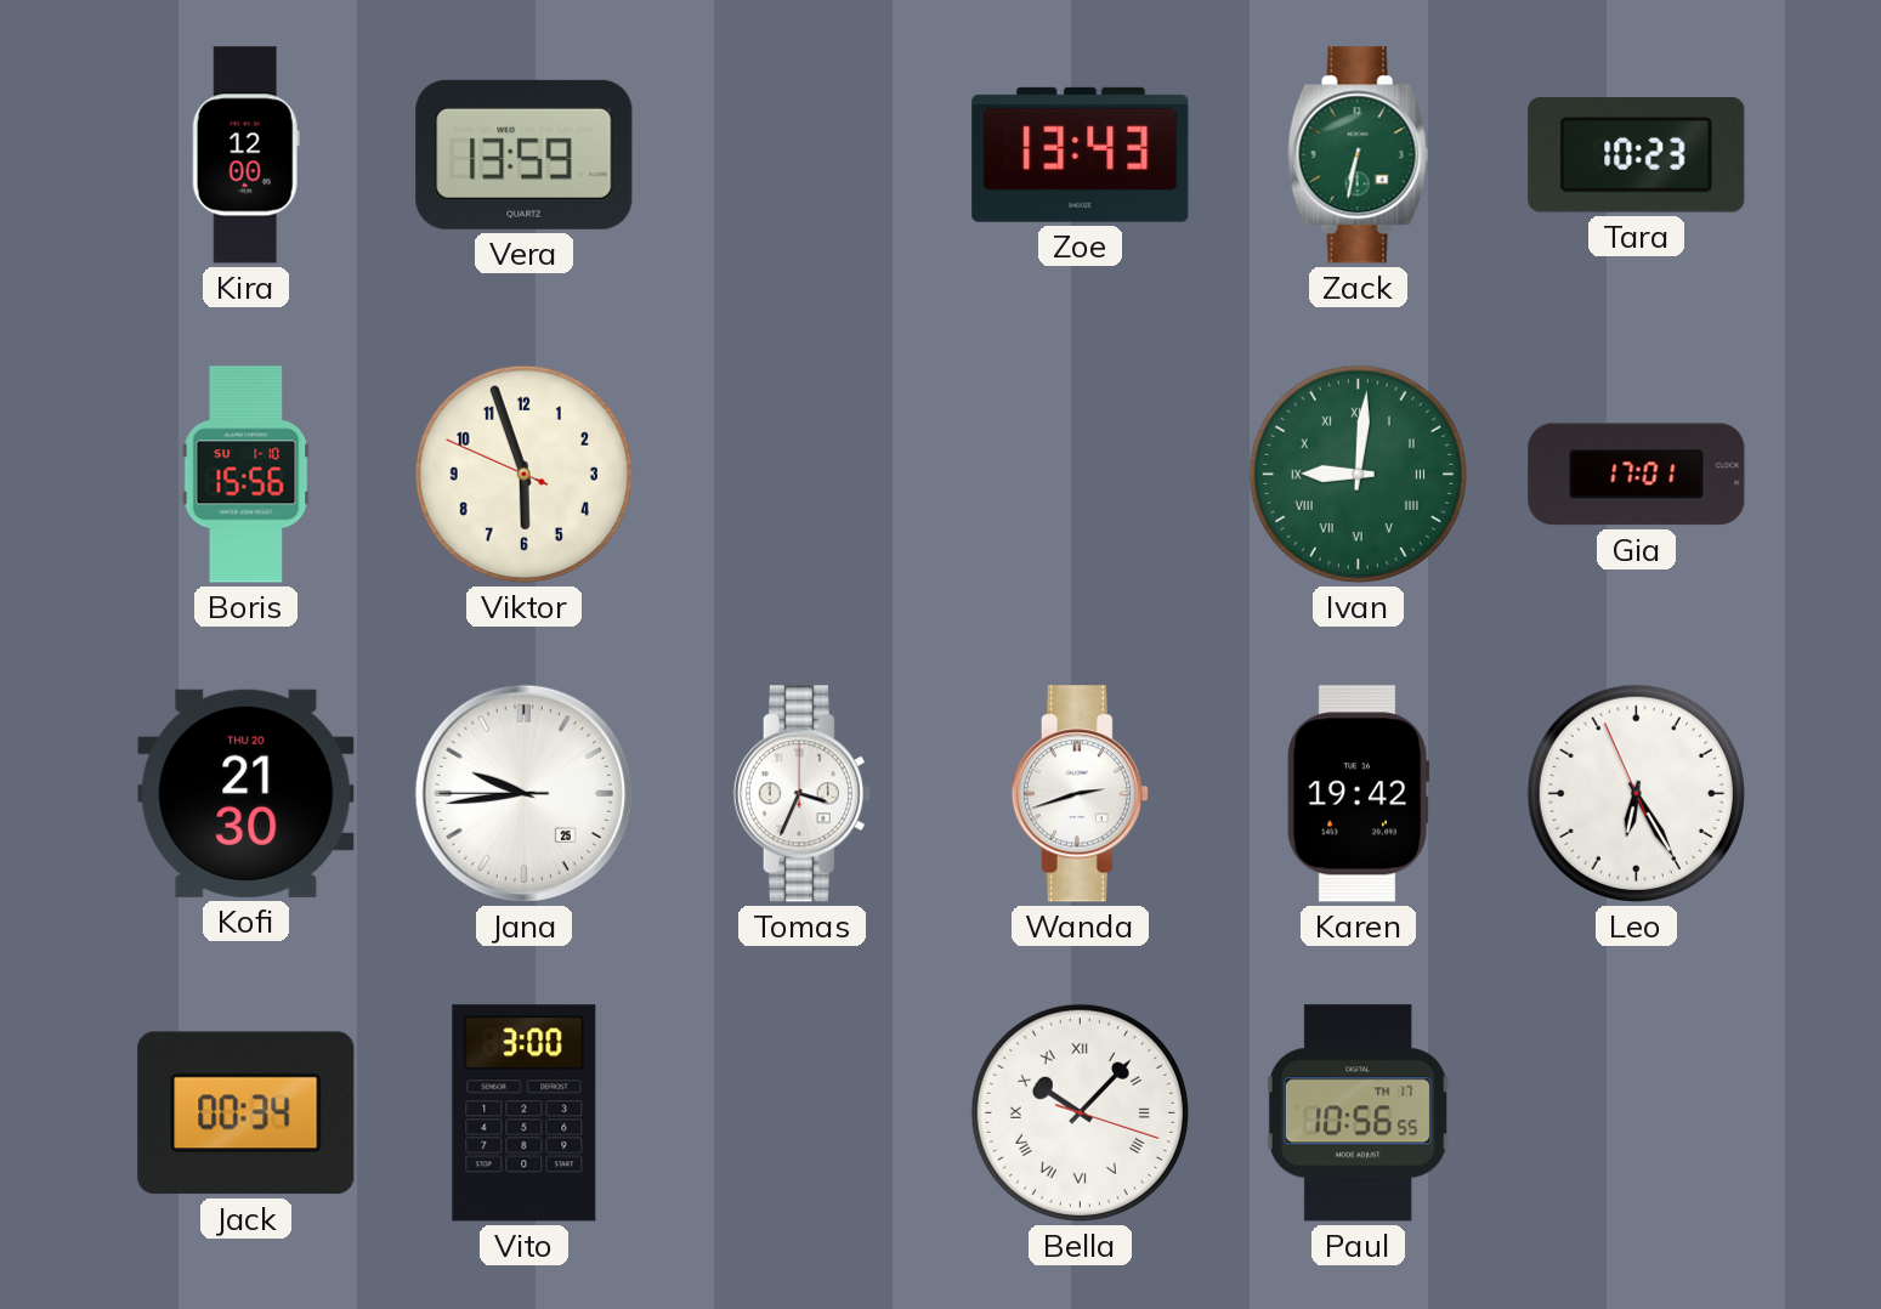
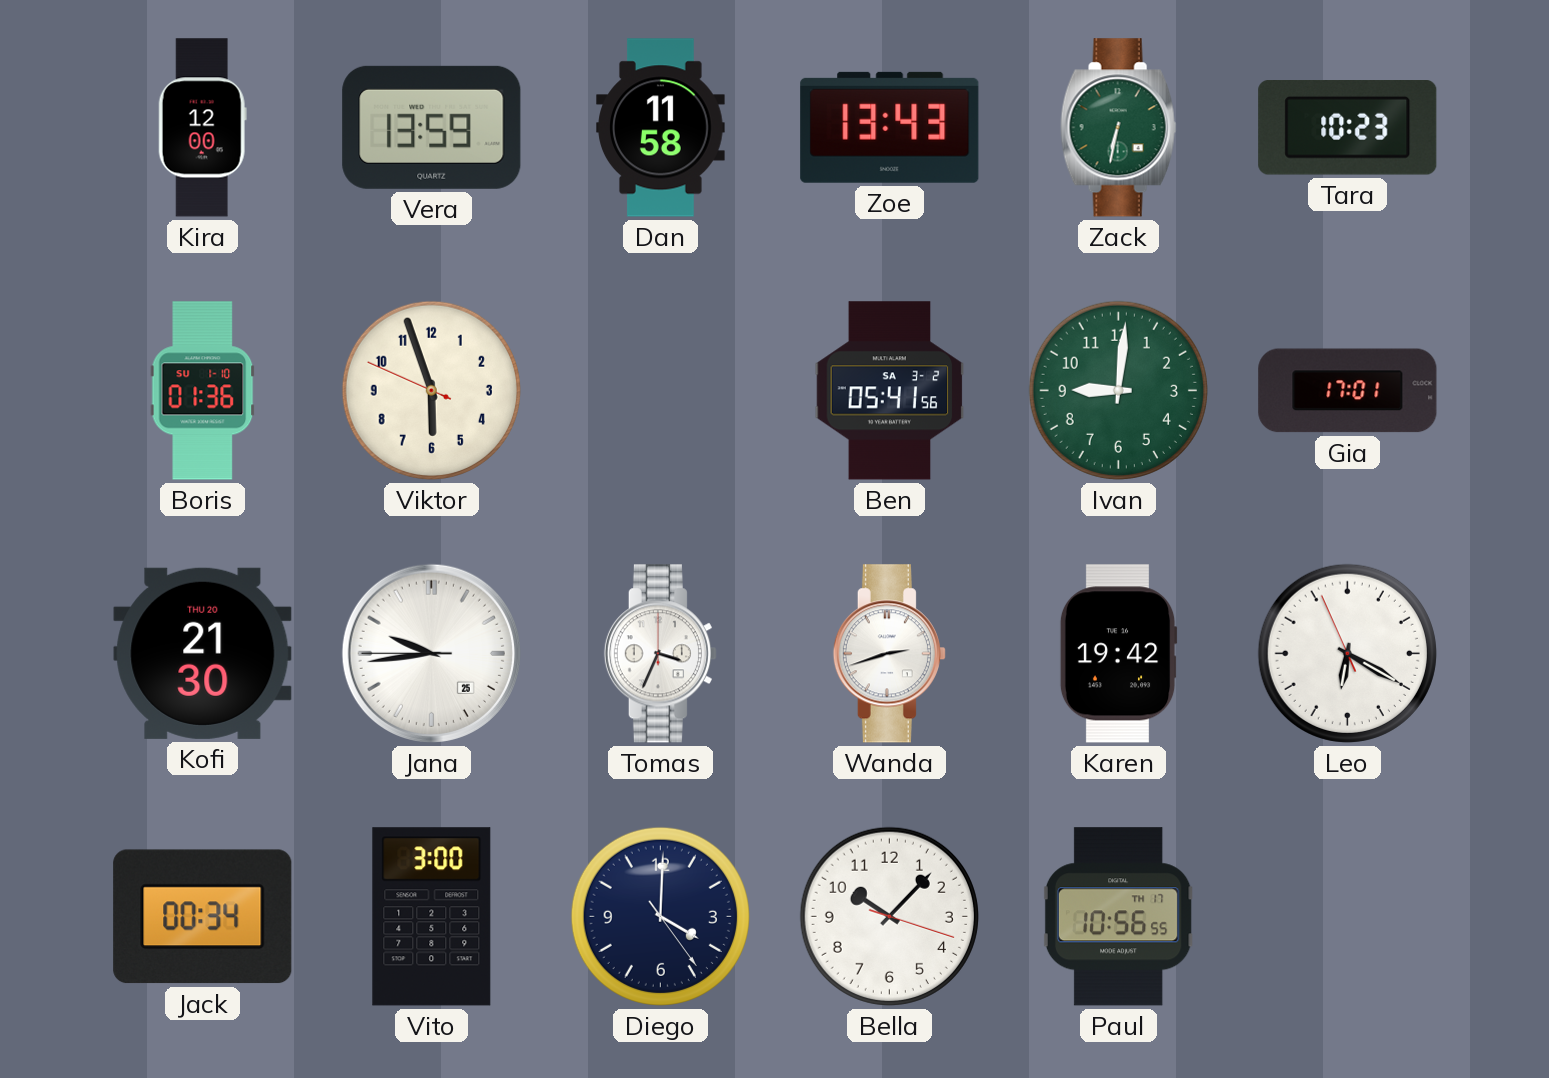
Dan: none -> 11:58 (661, 128)
Boris: 15:56 -> 01:36 (203, 391)
Ben: none -> 05:41 (890, 391)
Ivan numerals: Roman -> Arabic (1118, 390)
Leo: 6:24 -> 6:19 (1347, 653)
Diego: none -> 4:00 (660, 916)
Bella numerals: Roman -> Arabic (889, 916)
